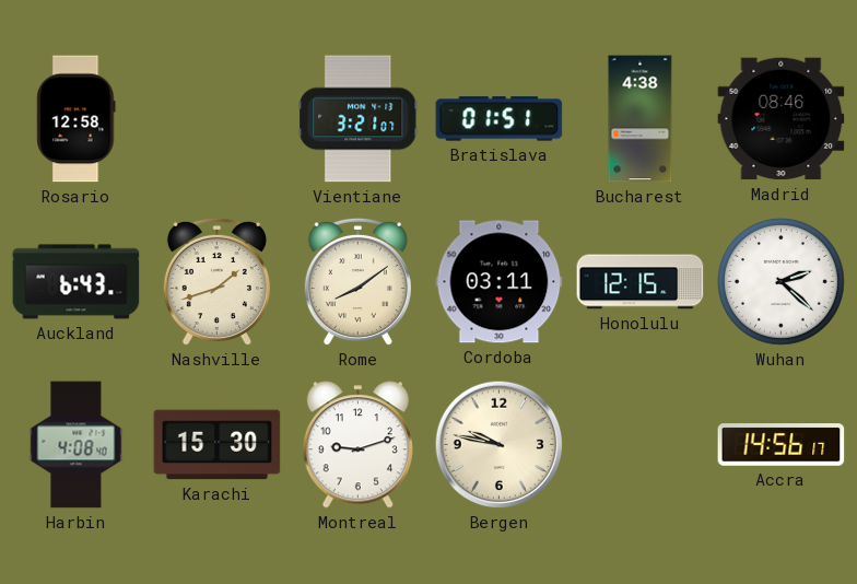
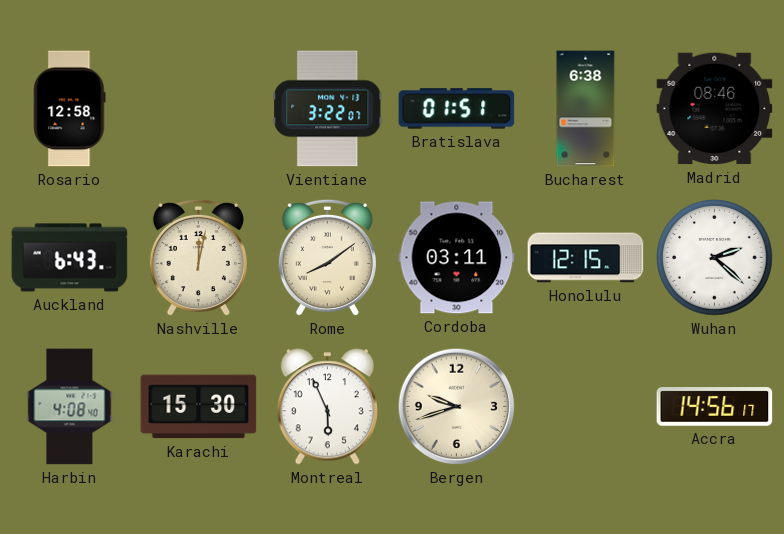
Vientiane: 3:21 -> 3:22 (328, 109)
Bucharest: 4:38 -> 6:38 (586, 109)
Nashville: 1:42 -> 12:02 (198, 258)
Montreal: 9:12 -> 5:56 (327, 407)
Bergen: 9:47 -> 9:42 (457, 407)
